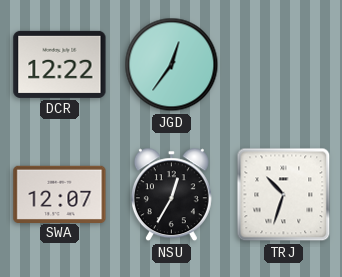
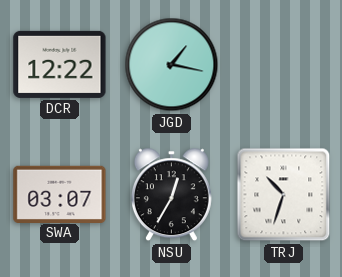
JGD: 12:36 -> 1:17 (172, 65)
SWA: 12:07 -> 03:07 (60, 194)
